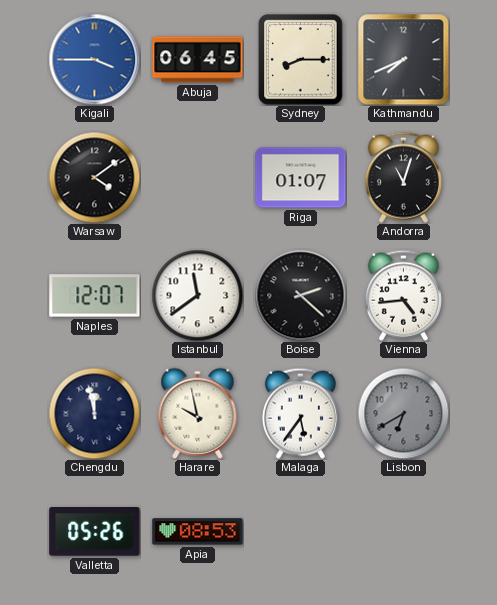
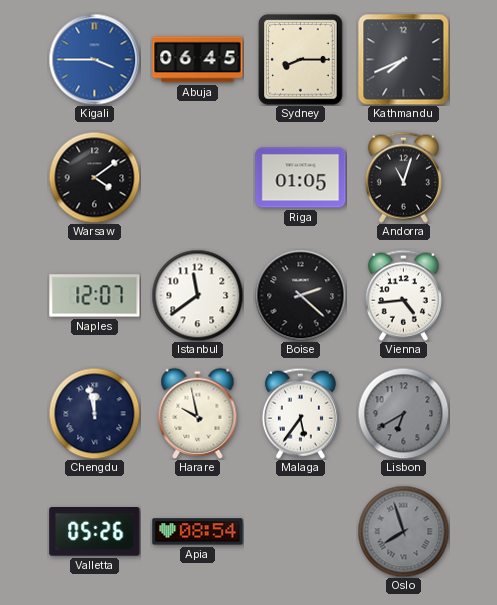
Riga: 01:07 -> 01:05 (301, 178)
Apia: 08:53 -> 08:54 (198, 532)
Oslo: none -> 7:57 (403, 531)
